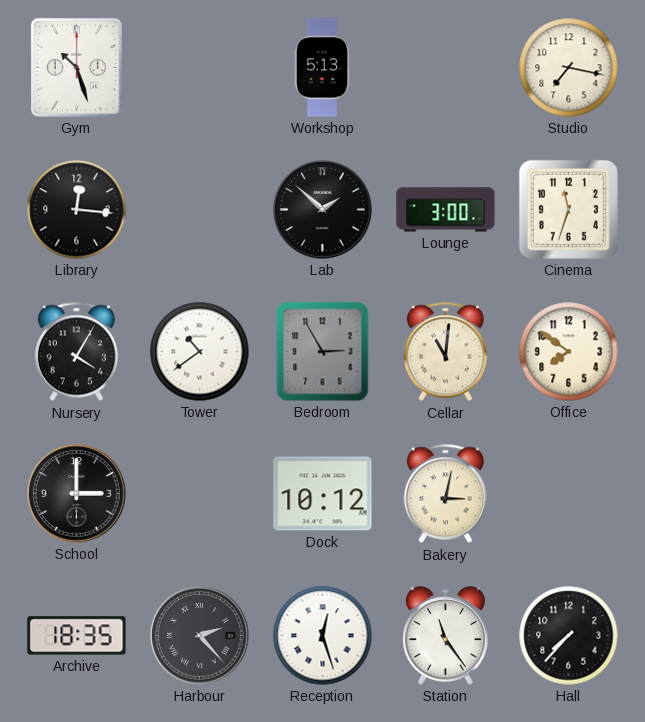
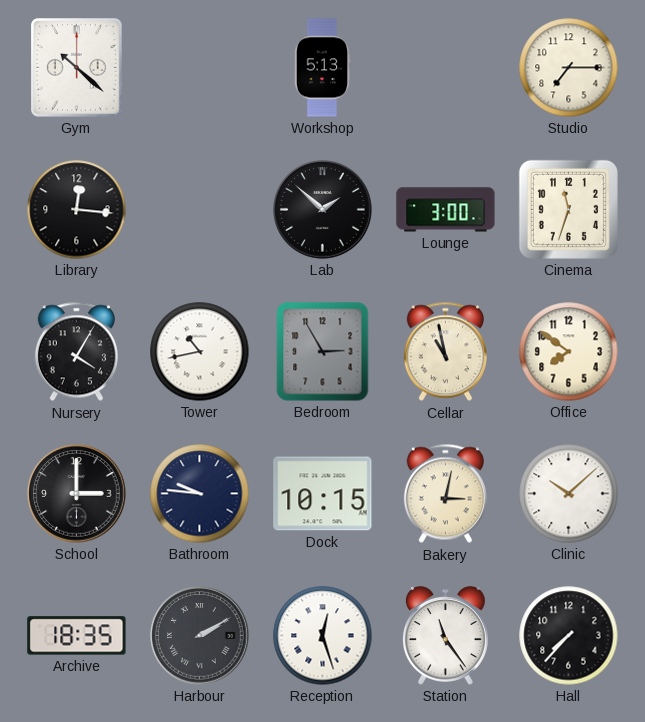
Gym: 10:27 -> 10:22 (77, 68)
Studio: 7:17 -> 7:15 (569, 68)
Tower: 10:39 -> 10:43 (200, 352)
Cellar: 11:01 -> 10:58 (445, 352)
Bathroom: none -> 9:46 (200, 494)
Dock: 10:12 -> 10:15 (323, 494)
Clinic: none -> 10:08 (569, 494)
Harbour: 2:23 -> 2:10 (200, 636)
